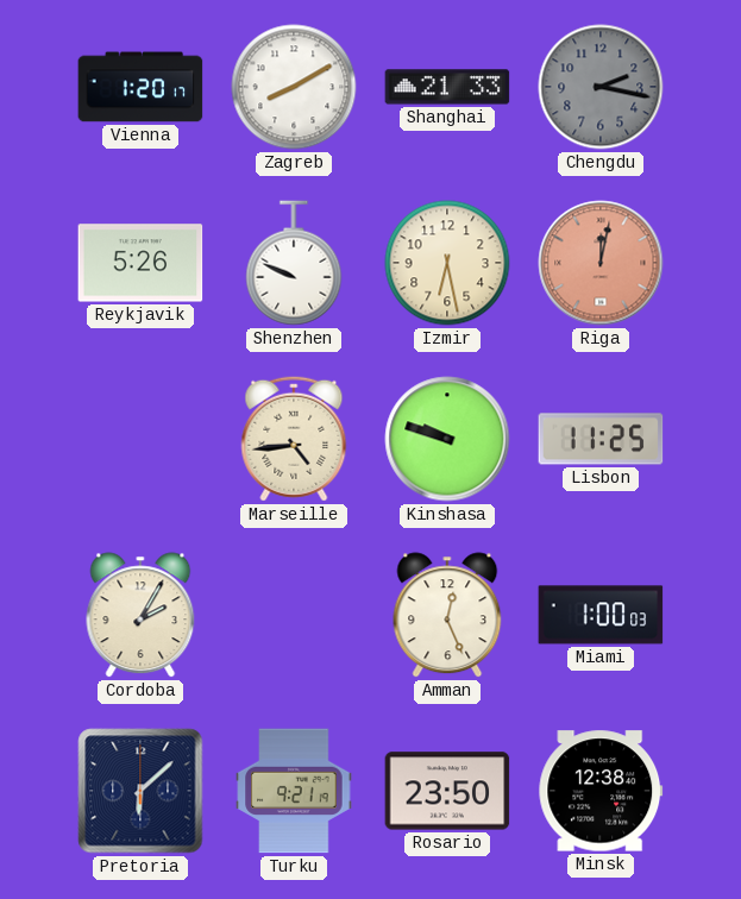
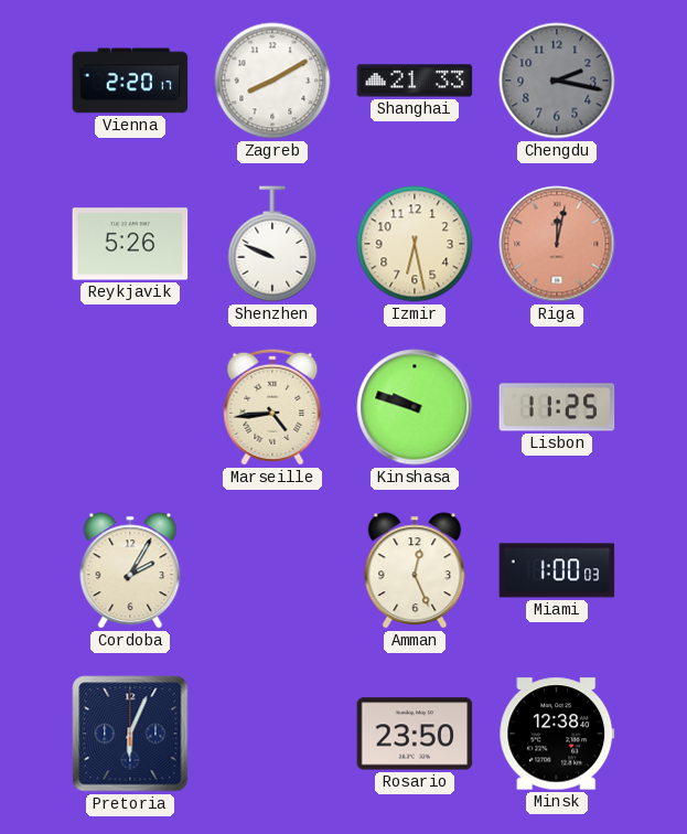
Vienna: 1:20 -> 2:20 (130, 81)
Pretoria: 6:08 -> 6:04 (130, 734)
Turku: 9:21 -> none (294, 791)
